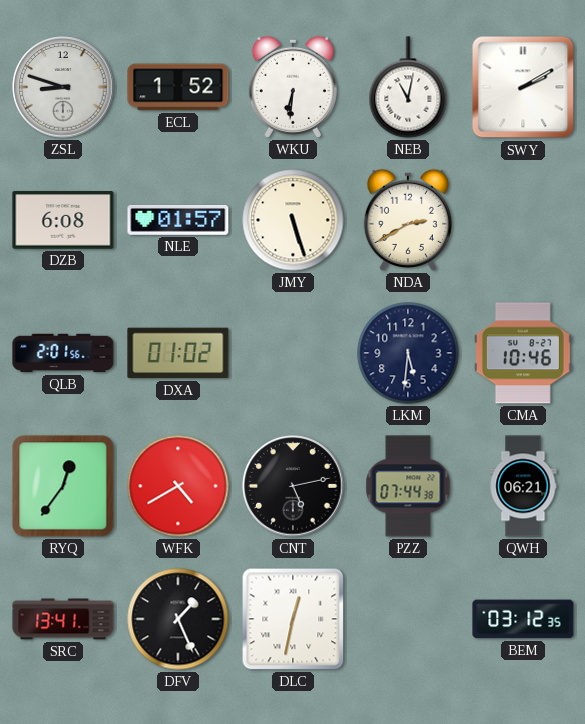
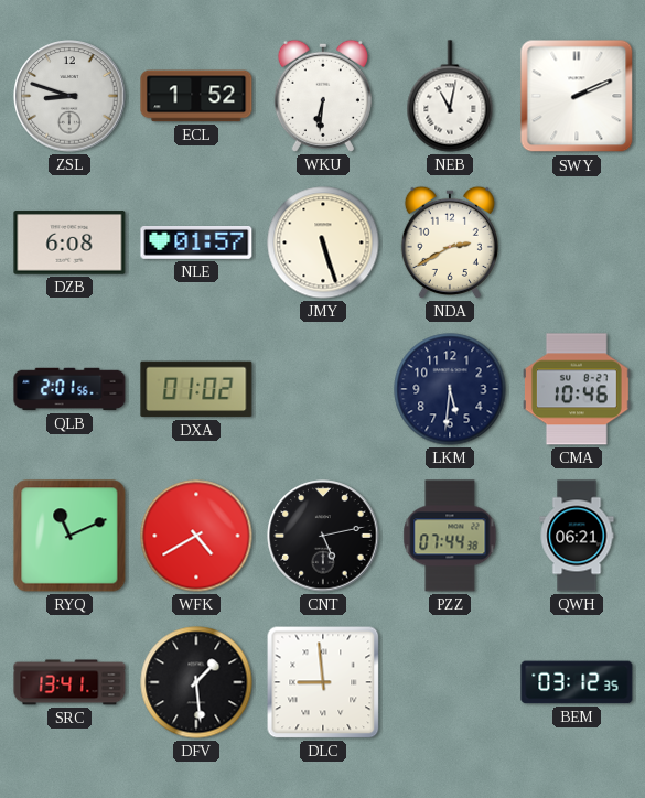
SWY: 2:10 -> 2:11 (577, 96)
RYQ: 12:36 -> 11:11 (69, 536)
DFV: 1:26 -> 1:29 (196, 682)
DLC: 12:32 -> 8:59 (323, 682)
